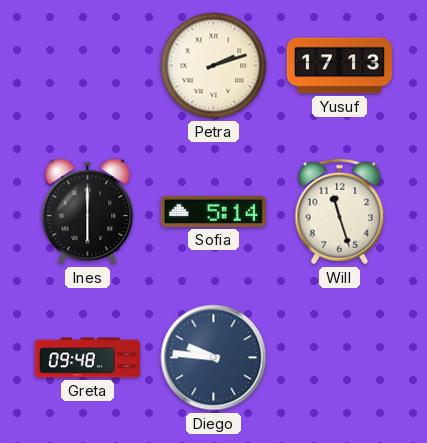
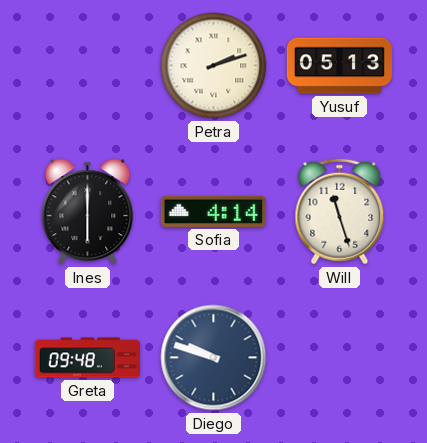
Yusuf: 17:13 -> 05:13 (339, 66)
Sofia: 5:14 -> 4:14 (213, 211)
Diego: 9:46 -> 9:48 (214, 358)
